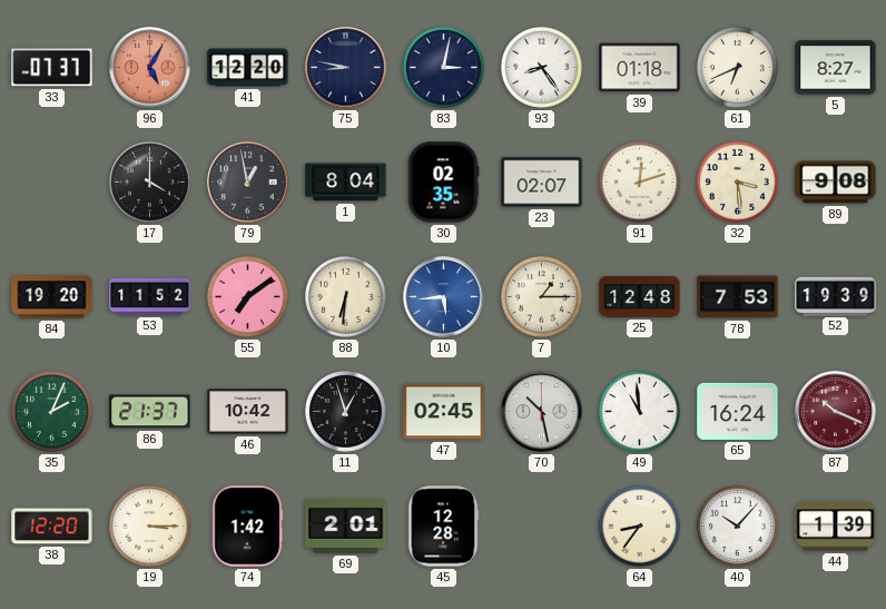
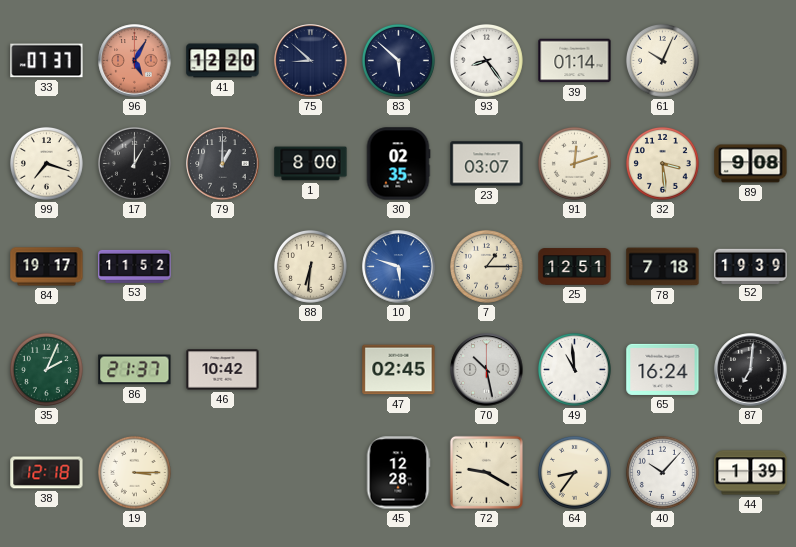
75: 8:47 -> 8:52 (311, 61)
83: 3:02 -> 5:52 (398, 60)
39: 01:18 -> 01:14 (575, 61)
61: 6:41 -> 10:04 (662, 60)
5: 8:27 -> none (836, 68)
99: none -> 7:18 (46, 163)
17: 4:00 -> 1:00 (134, 163)
79: 12:58 -> 1:00 (223, 164)
1: 8:04 -> 8:00 (311, 164)
23: 02:07 -> 03:07 (487, 164)
84: 19:20 -> 19:17 (47, 267)
55: 7:09 -> none (247, 296)
10: 5:44 -> 5:48 (399, 267)
25: 12:48 -> 12:51 (575, 267)
78: 7:53 -> 7:18 (663, 267)
11: 12:57 -> none (345, 411)
87: 10:19 -> 7:01 (751, 370)
87 dial: burgundy -> black (751, 370)
38: 12:20 -> 12:18 (47, 473)
74: 1:42 -> none (247, 527)
69: 2:01 -> none (346, 525)
72: none -> 9:20 (486, 472)
